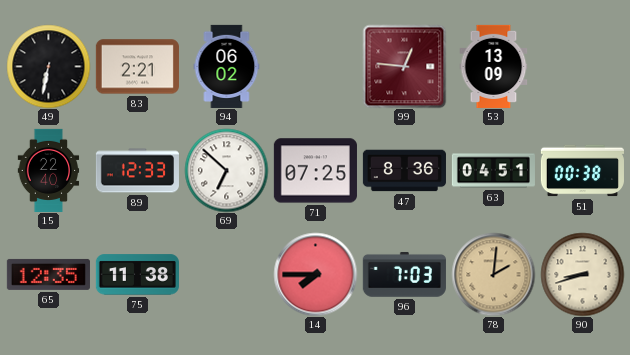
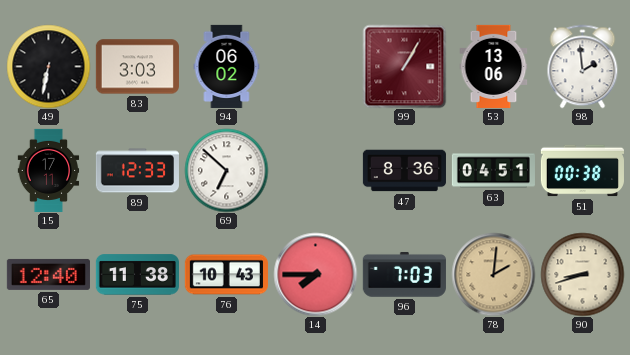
83: 2:21 -> 3:03 (137, 67)
99: 12:46 -> 1:05 (404, 66)
53: 13:09 -> 13:06 (494, 66)
98: none -> 1:59 (583, 66)
15: 22:40 -> 17:11 (49, 170)
71: 07:25 -> none (315, 171)
65: 12:35 -> 12:40 (48, 274)
76: none -> 10:43 (226, 275)
